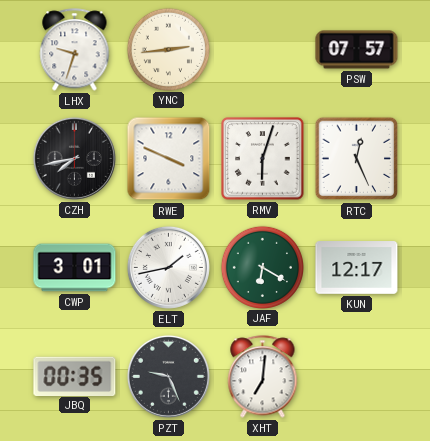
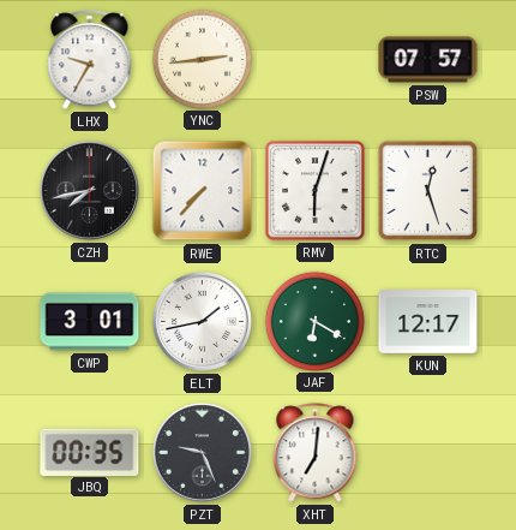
LHX: 9:33 -> 9:35 (90, 60)
RWE: 3:49 -> 7:37 (203, 191)
RTC: 12:26 -> 12:27 (428, 191)
